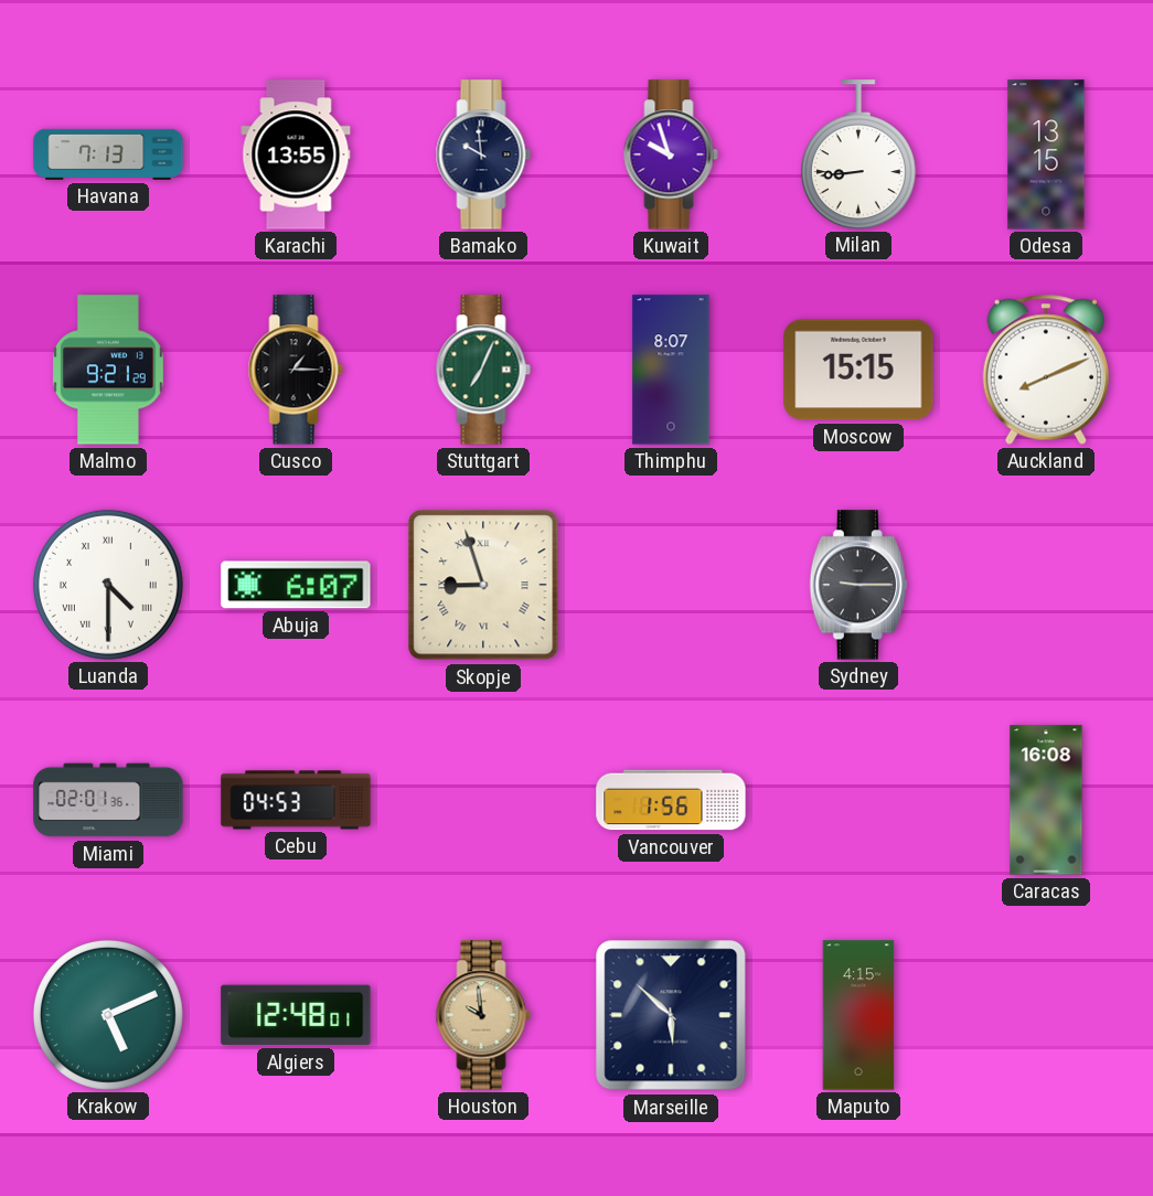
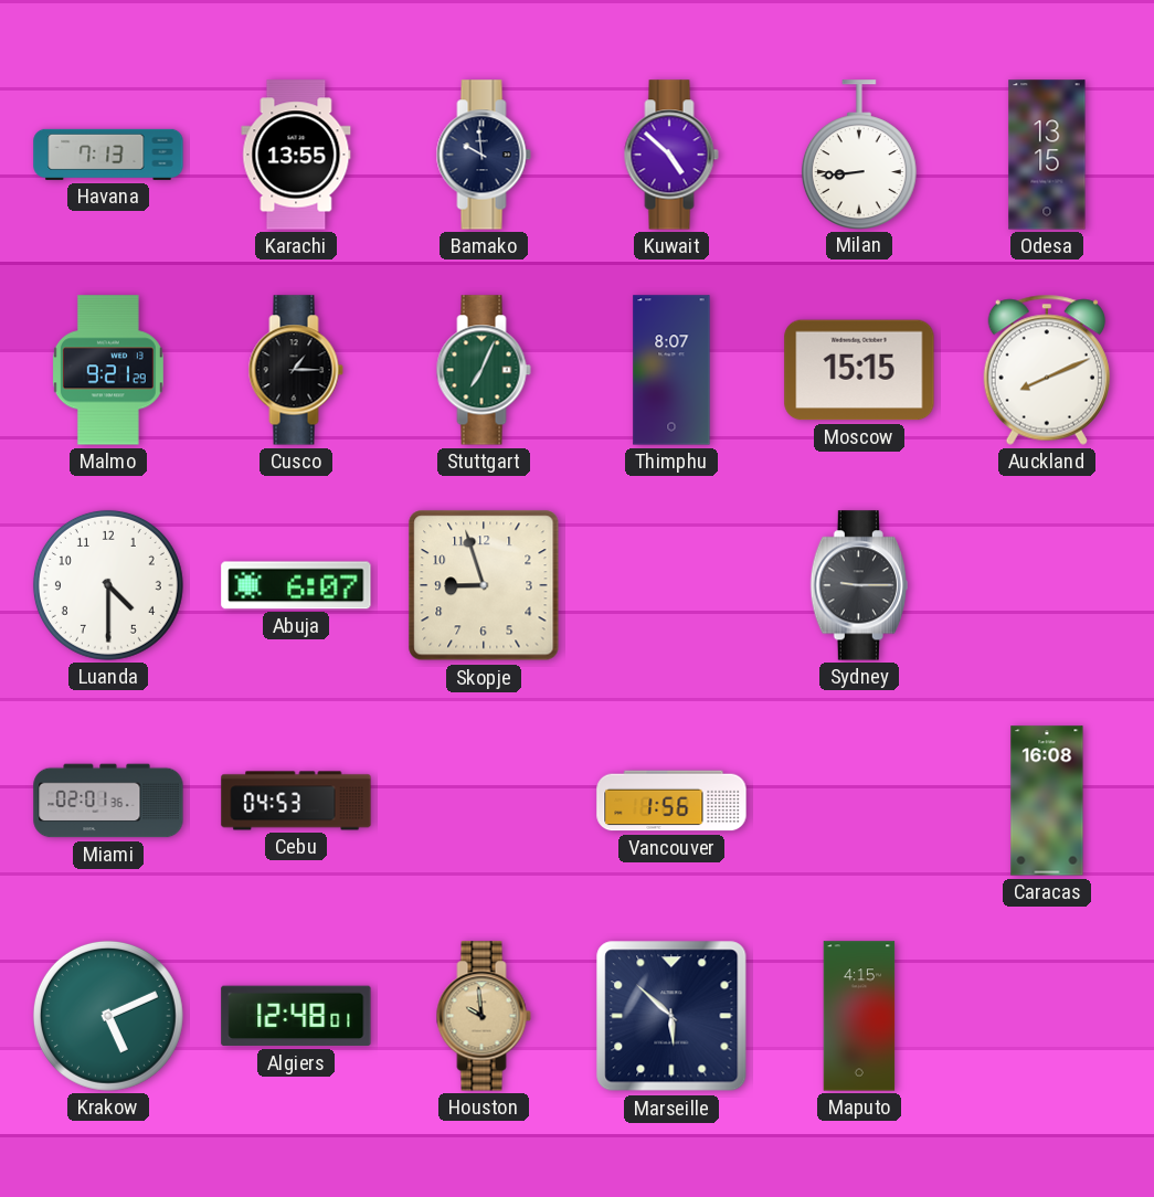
Kuwait: 9:57 -> 4:52 (671, 155)
Luanda numerals: Roman -> Arabic (108, 585)
Skopje numerals: Roman -> Arabic (484, 585)
